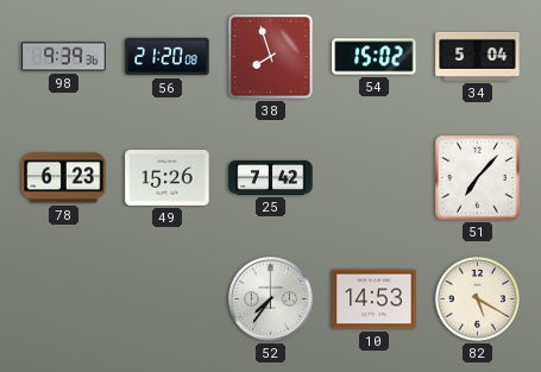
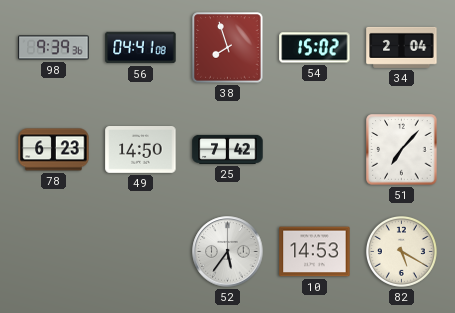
56: 21:20 -> 04:41 (141, 48)
34: 5:04 -> 2:04 (402, 47)
49: 15:26 -> 14:50 (141, 150)
52: 7:36 -> 5:36 (228, 252)
